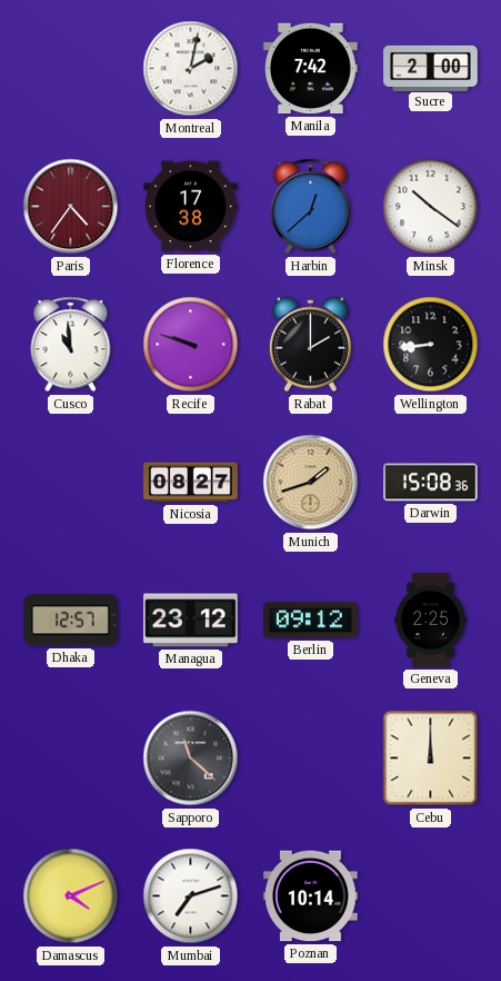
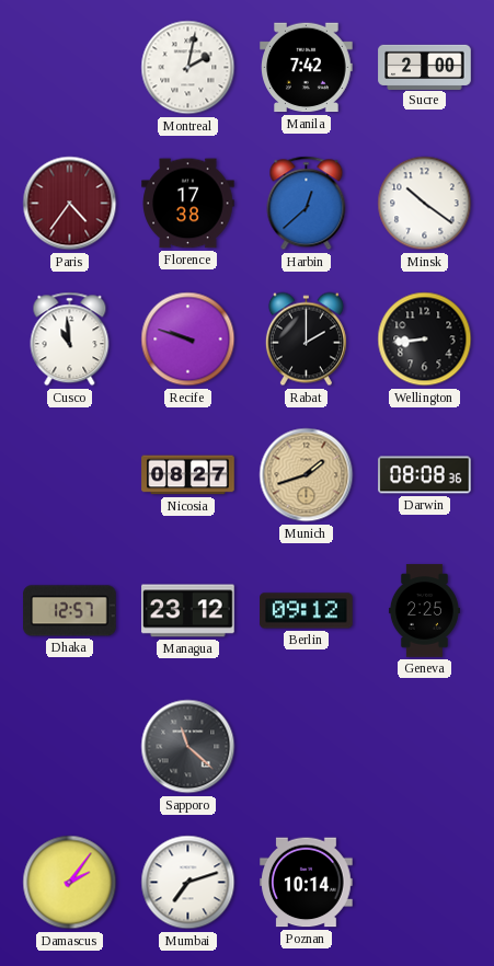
Darwin: 15:08 -> 08:08 (425, 475)
Cebu: 12:00 -> none (431, 759)
Damascus: 4:11 -> 2:06 (70, 883)
